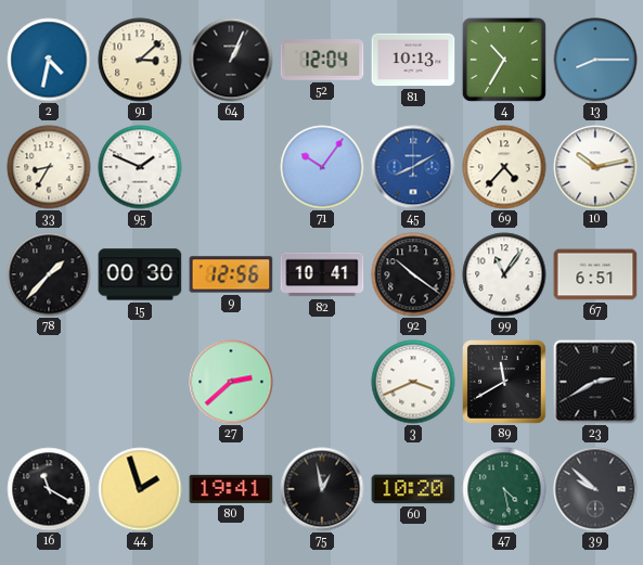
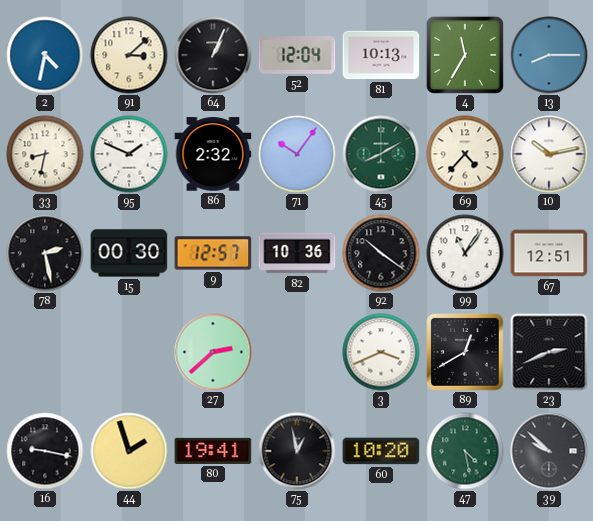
4: 10:35 -> 11:35 (465, 55)
33: 8:35 -> 8:32 (45, 154)
86: none -> 2:32 (213, 154)
45 dial: blue -> green (381, 154)
78: 1:37 -> 2:28 (45, 253)
9: 12:56 -> 12:57 (213, 253)
82: 10:41 -> 10:36 (297, 253)
67: 6:51 -> 12:51 (549, 253)
89: 11:40 -> 12:40 (466, 353)
23: 2:40 -> 2:41 (549, 352)
16: 11:20 -> 9:17 (45, 451)
